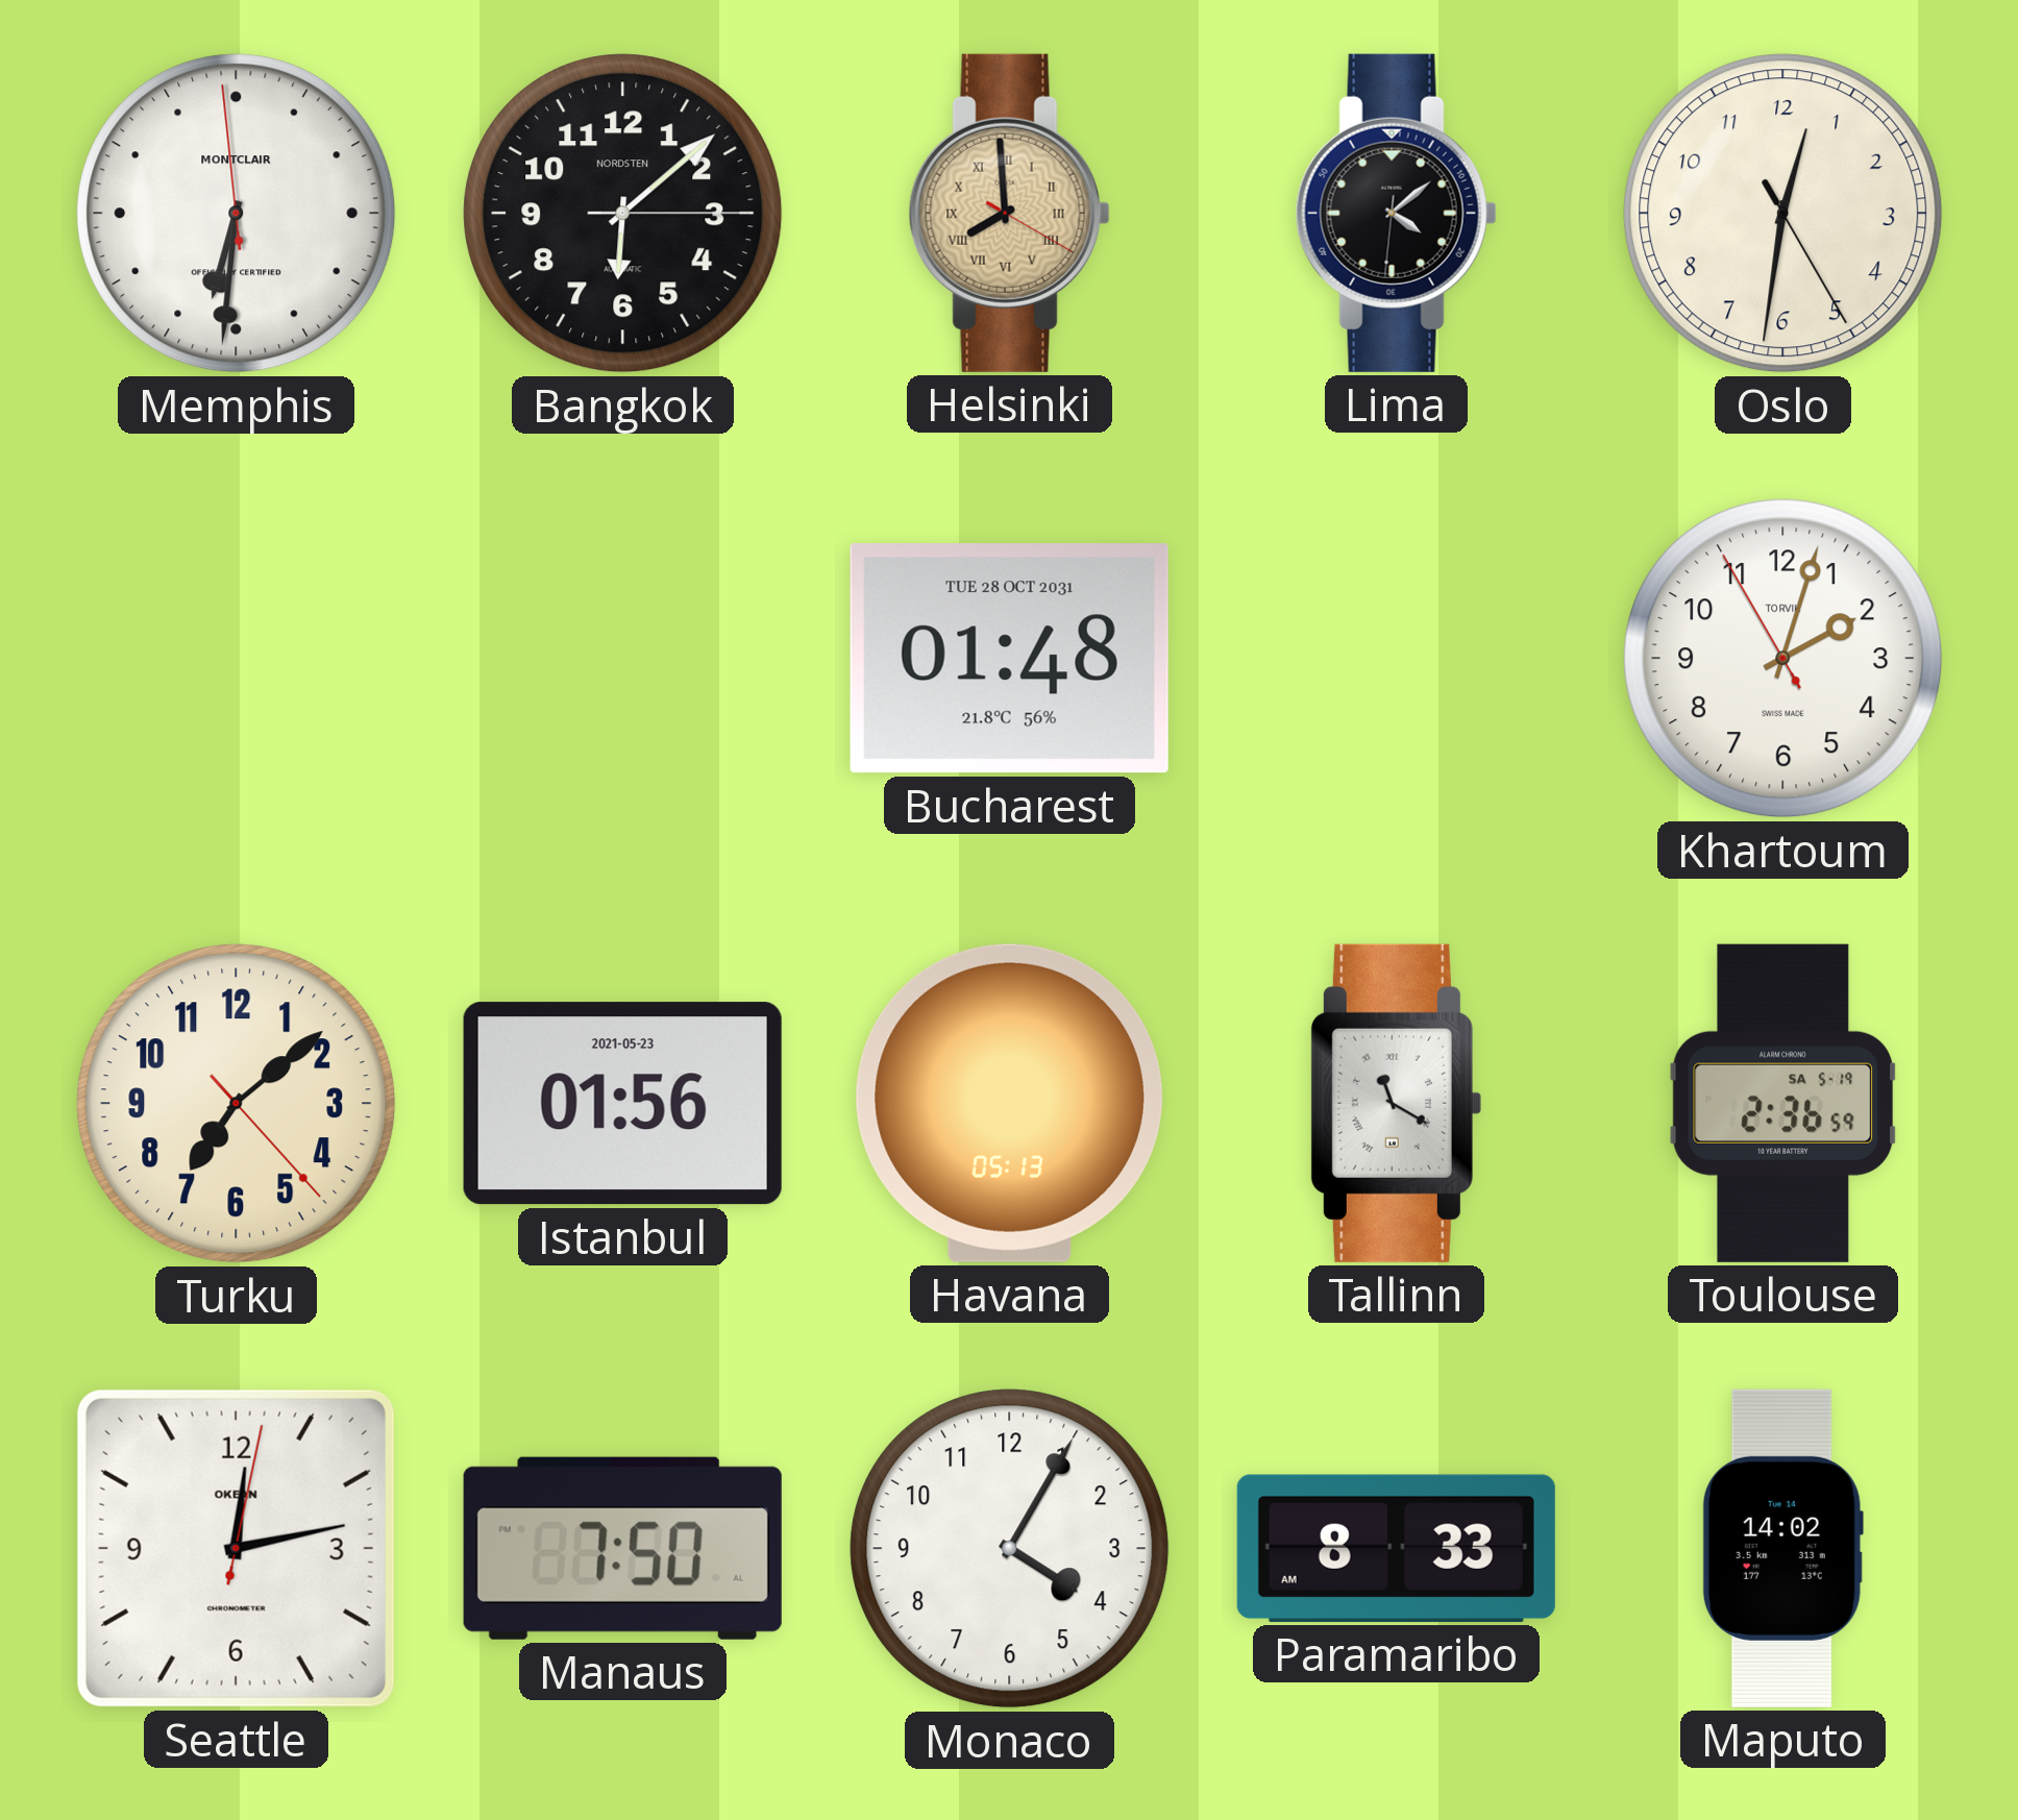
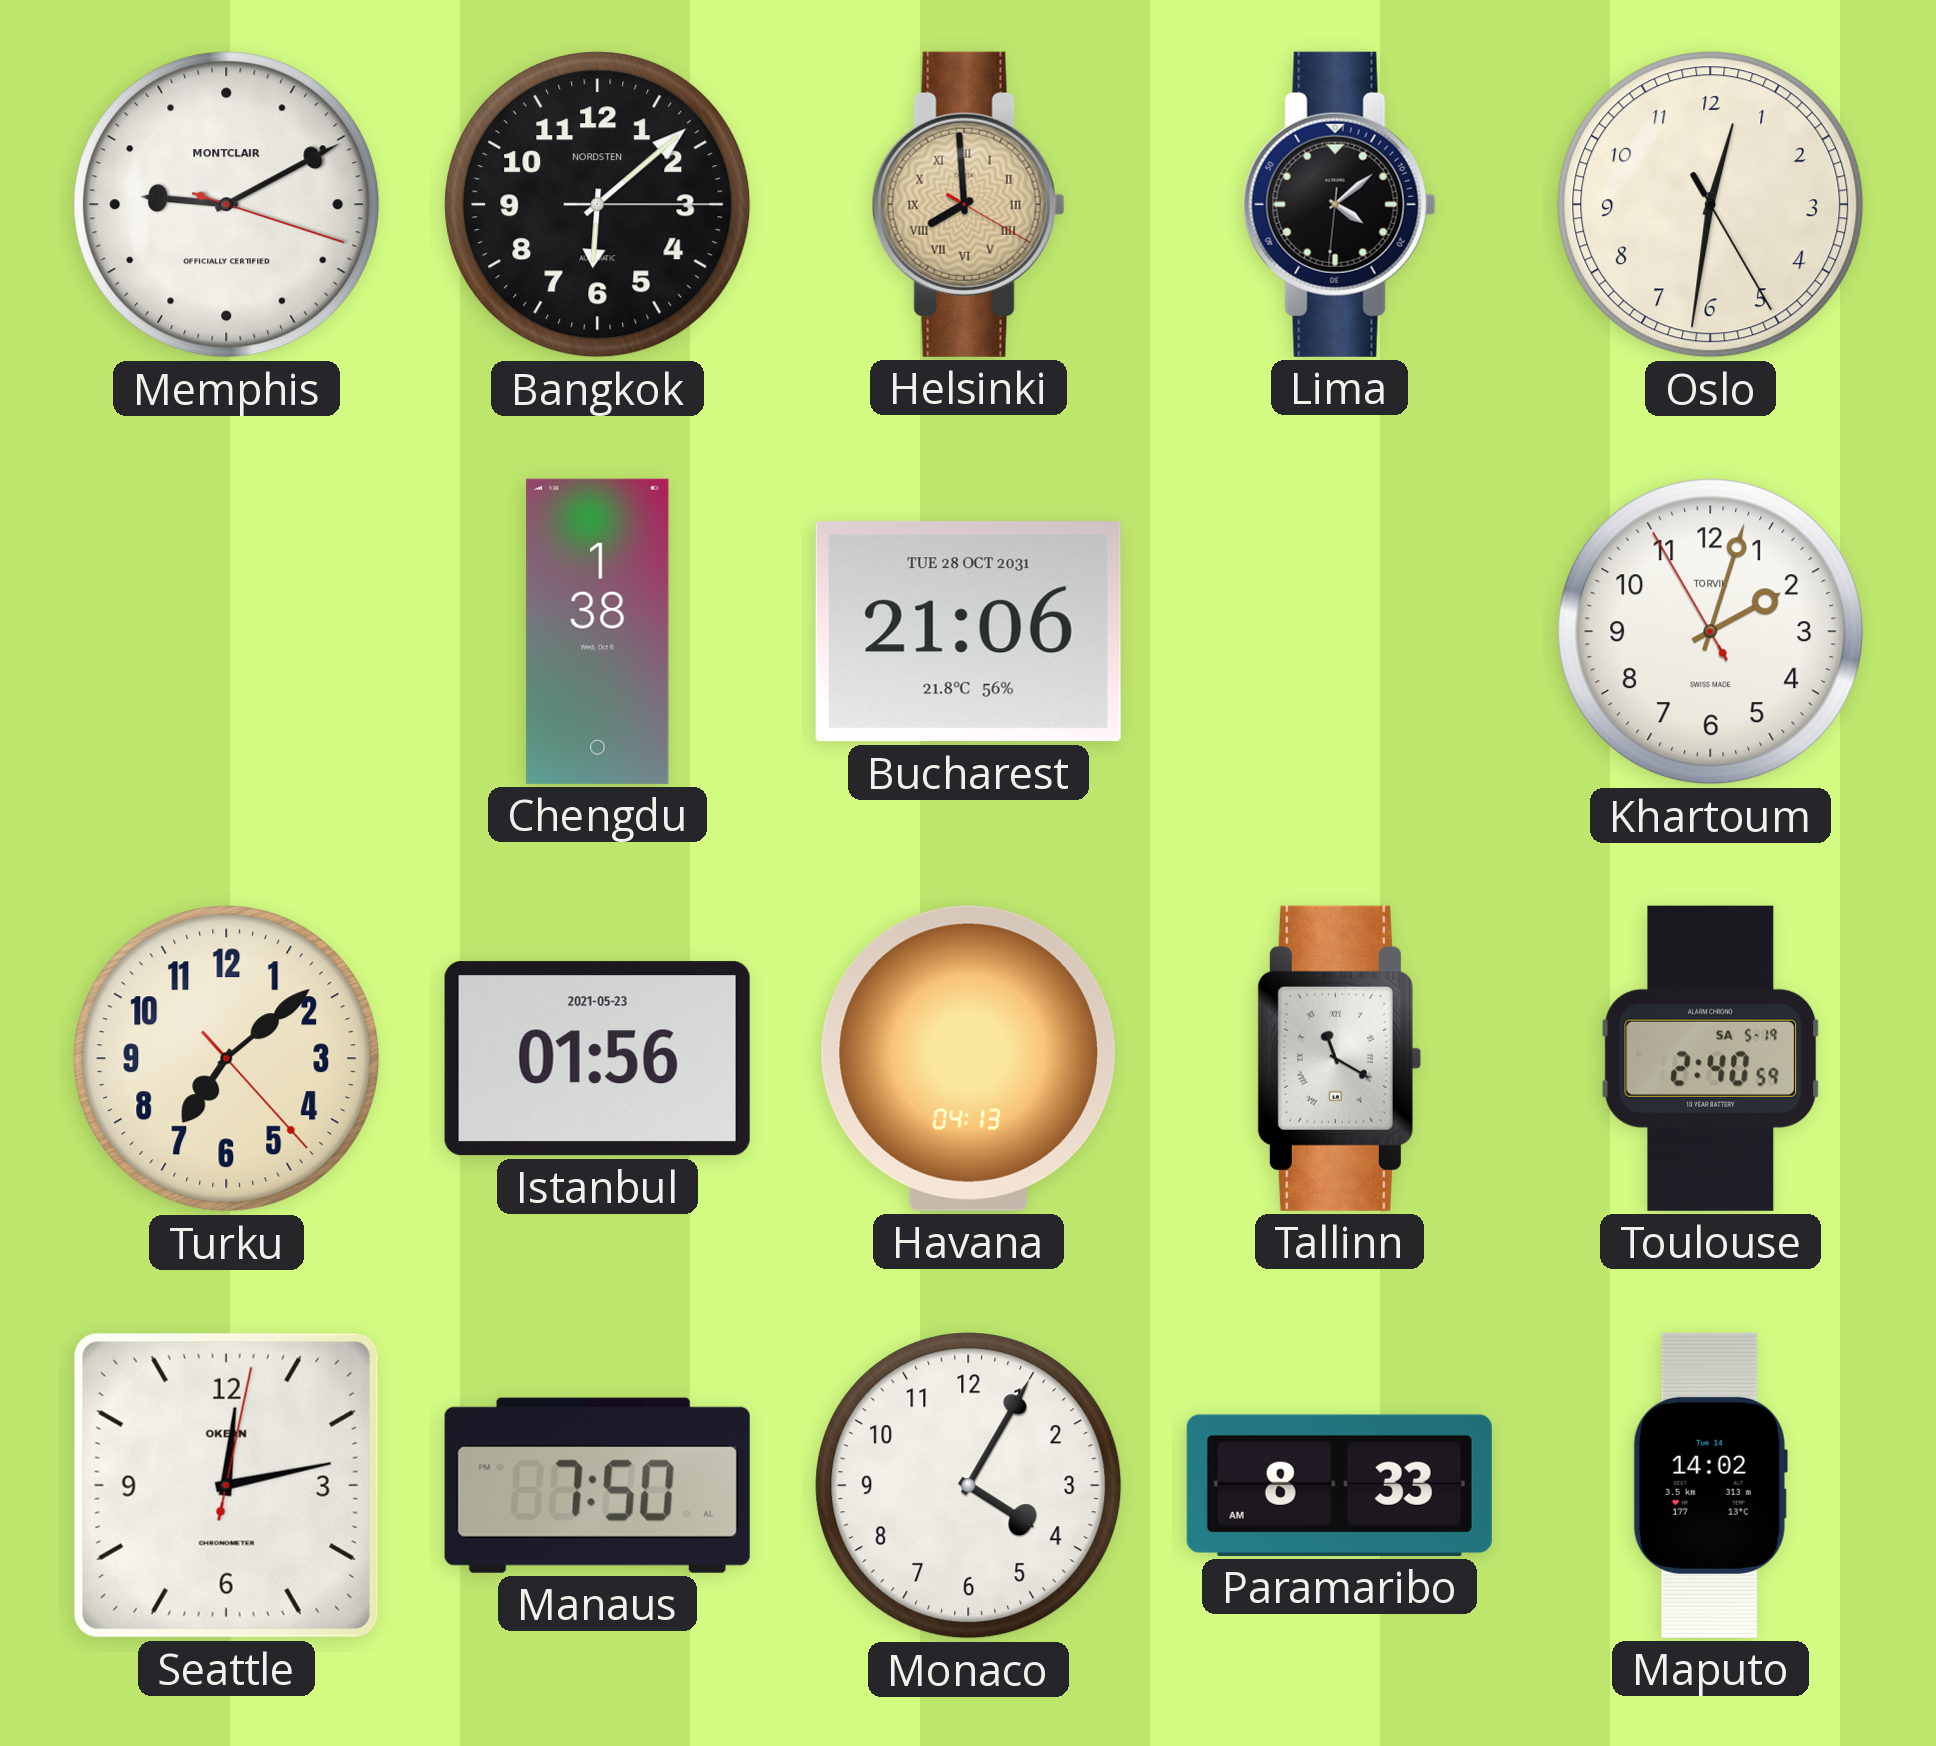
Memphis: 6:30 -> 9:10 (227, 205)
Chengdu: none -> 1:38 (598, 631)
Bucharest: 01:48 -> 21:06 (968, 632)
Havana: 05:13 -> 04:13 (968, 1058)
Toulouse: 2:36 -> 2:40 (1711, 1058)
